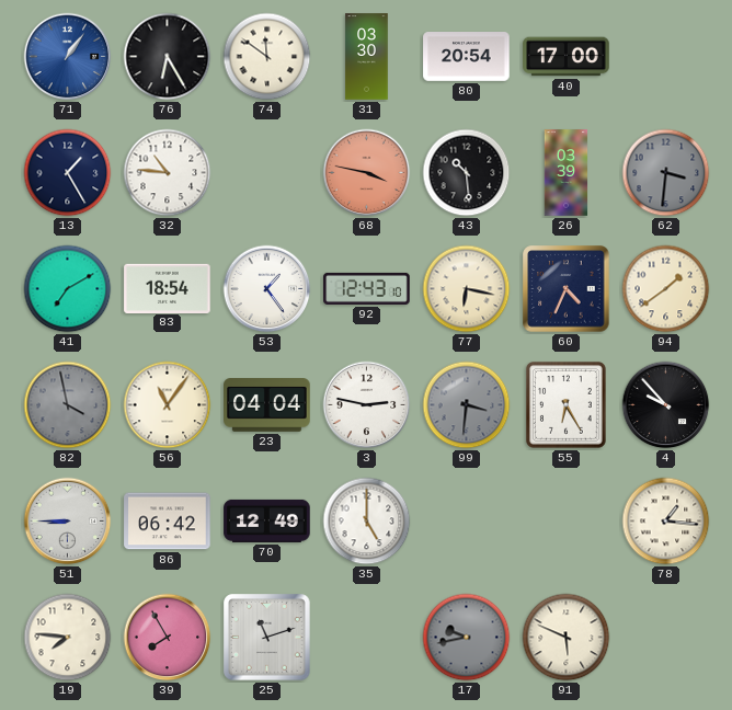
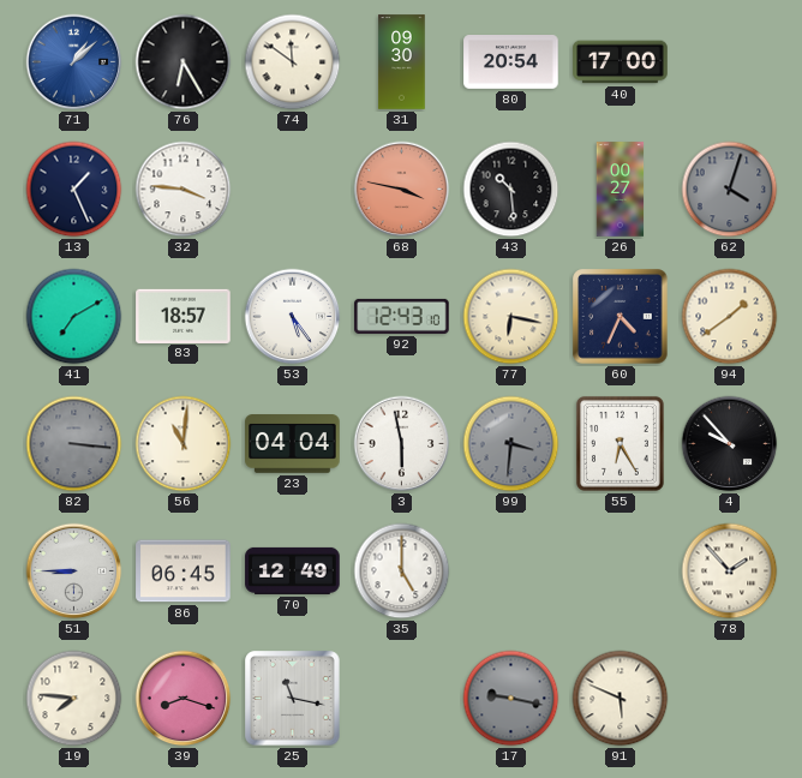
71: 1:06 -> 1:08 (74, 62)
31: 03:30 -> 09:30 (402, 62)
13: 1:25 -> 1:26 (74, 190)
32: 10:46 -> 3:46 (184, 190)
26: 03:39 -> 00:27 (621, 190)
62: 3:31 -> 4:03 (730, 190)
83: 18:54 -> 18:57 (184, 316)
53: 1:24 -> 5:24 (293, 317)
82: 3:58 -> 3:16 (74, 444)
56: 11:06 -> 11:01 (184, 444)
3: 2:47 -> 5:58 (402, 444)
86: 06:42 -> 06:45 (184, 571)
78: 1:16 -> 1:53 (730, 571)
39: 7:55 -> 8:18 (184, 699)
25: 11:12 -> 11:17 (293, 699)
17: 9:43 -> 9:17 (511, 699)
